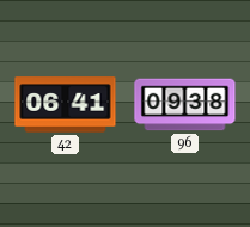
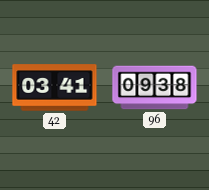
42: 06:41 -> 03:41 (55, 88)
